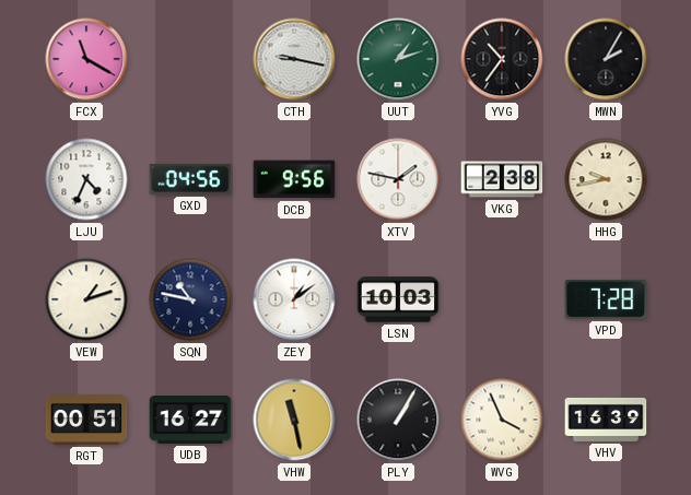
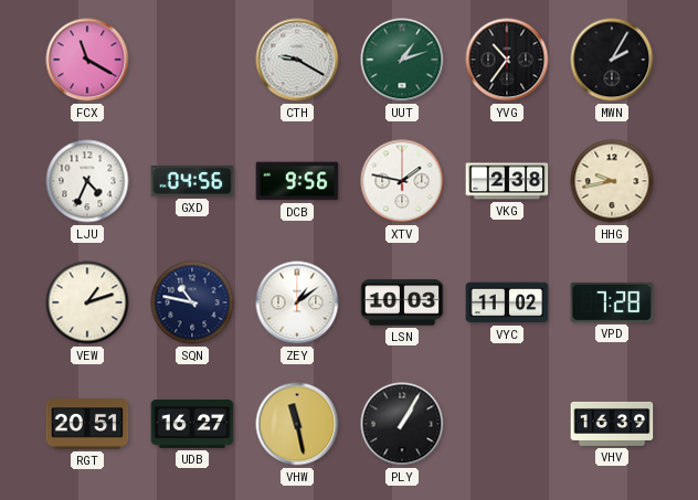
CTH: 9:17 -> 9:20 (297, 60)
VYC: none -> 11:02 (507, 302)
RGT: 00:51 -> 20:51 (87, 424)
WVG: 3:56 -> none (502, 420)
